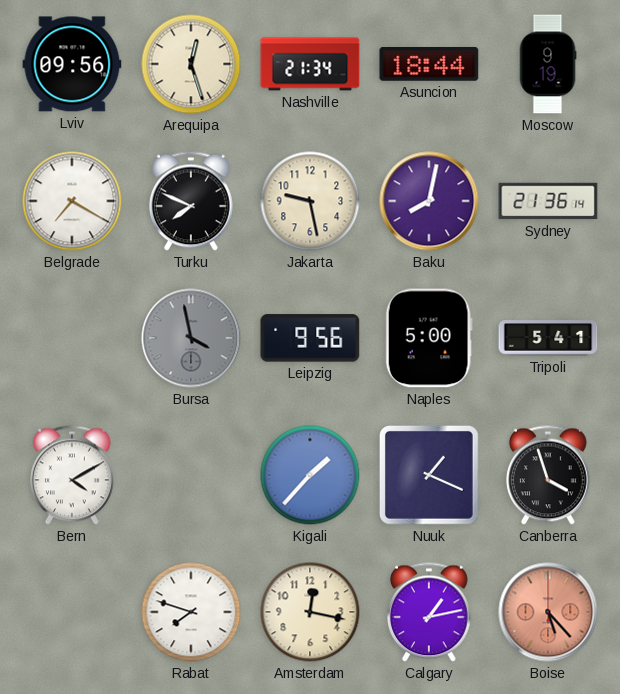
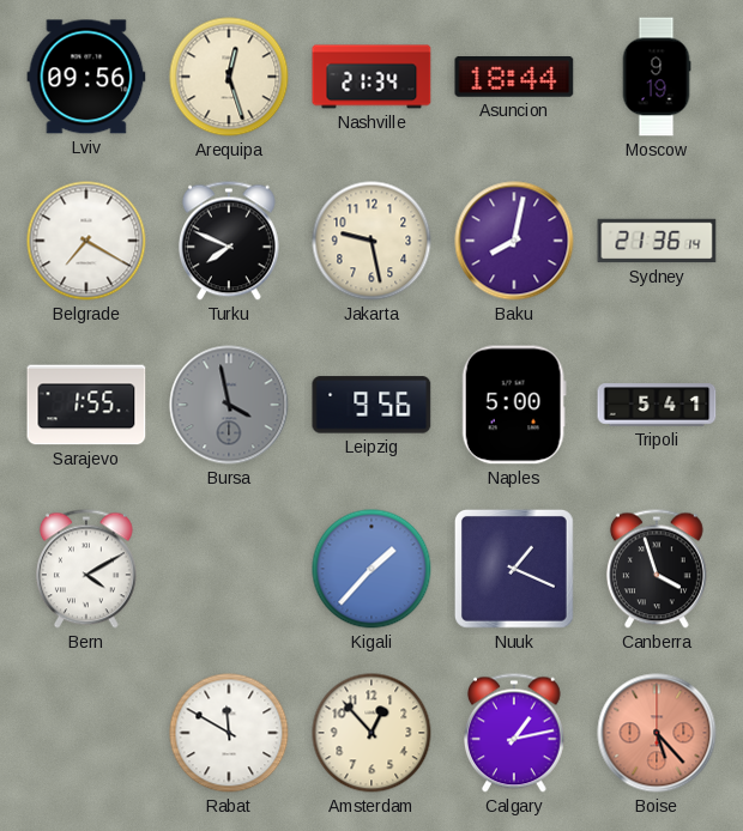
Sarajevo: none -> 1:55 (86, 405)
Rabat: 7:48 -> 11:50 (229, 733)
Amsterdam: 12:17 -> 12:53 (371, 733)
